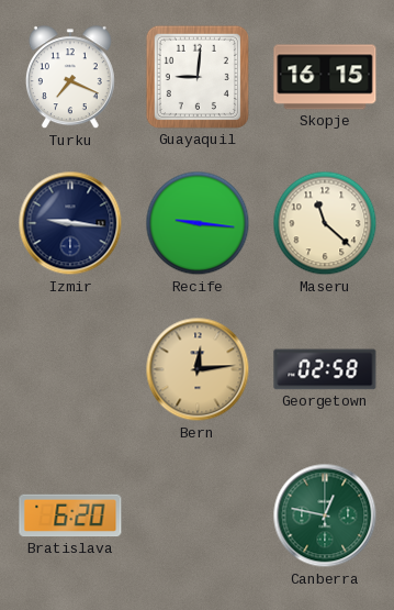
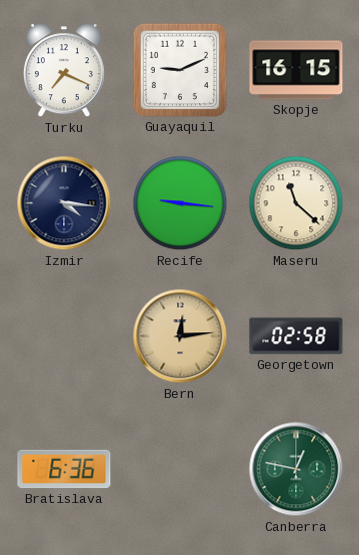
Guayaquil: 9:01 -> 9:11 (180, 70)
Izmir: 9:16 -> 4:16 (64, 203)
Bratislava: 6:20 -> 6:36 (64, 469)
